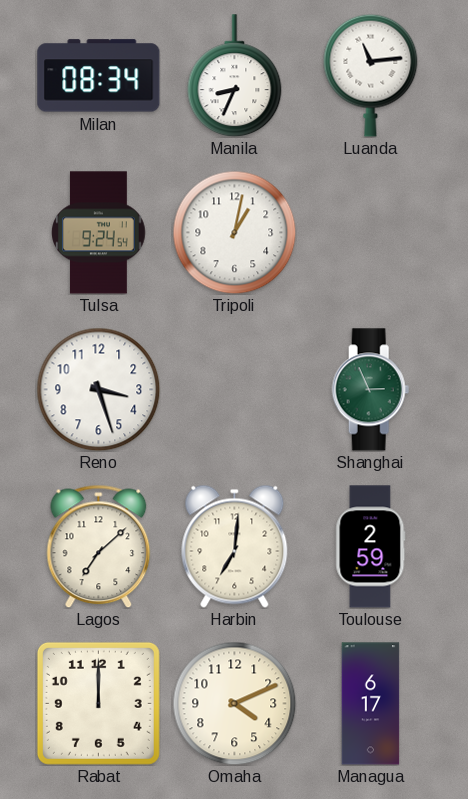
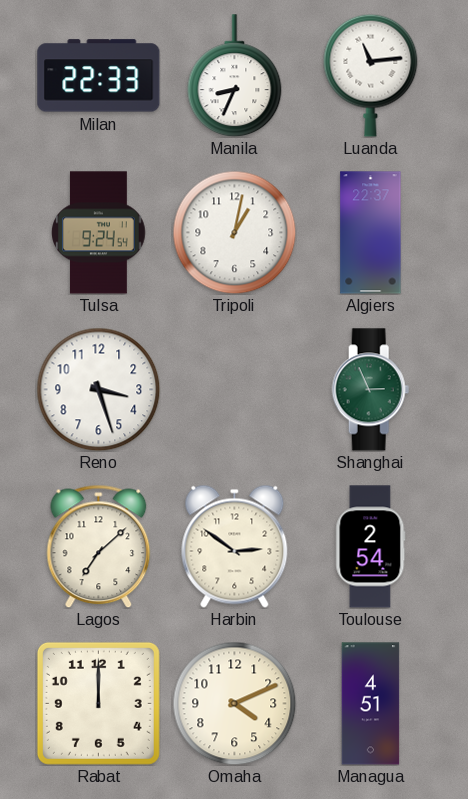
Milan: 08:34 -> 22:33 (99, 76)
Algiers: none -> 22:37 (371, 233)
Harbin: 7:01 -> 2:51 (235, 546)
Toulouse: 2:59 -> 2:54 (371, 547)
Managua: 6:17 -> 4:51 (371, 704)
